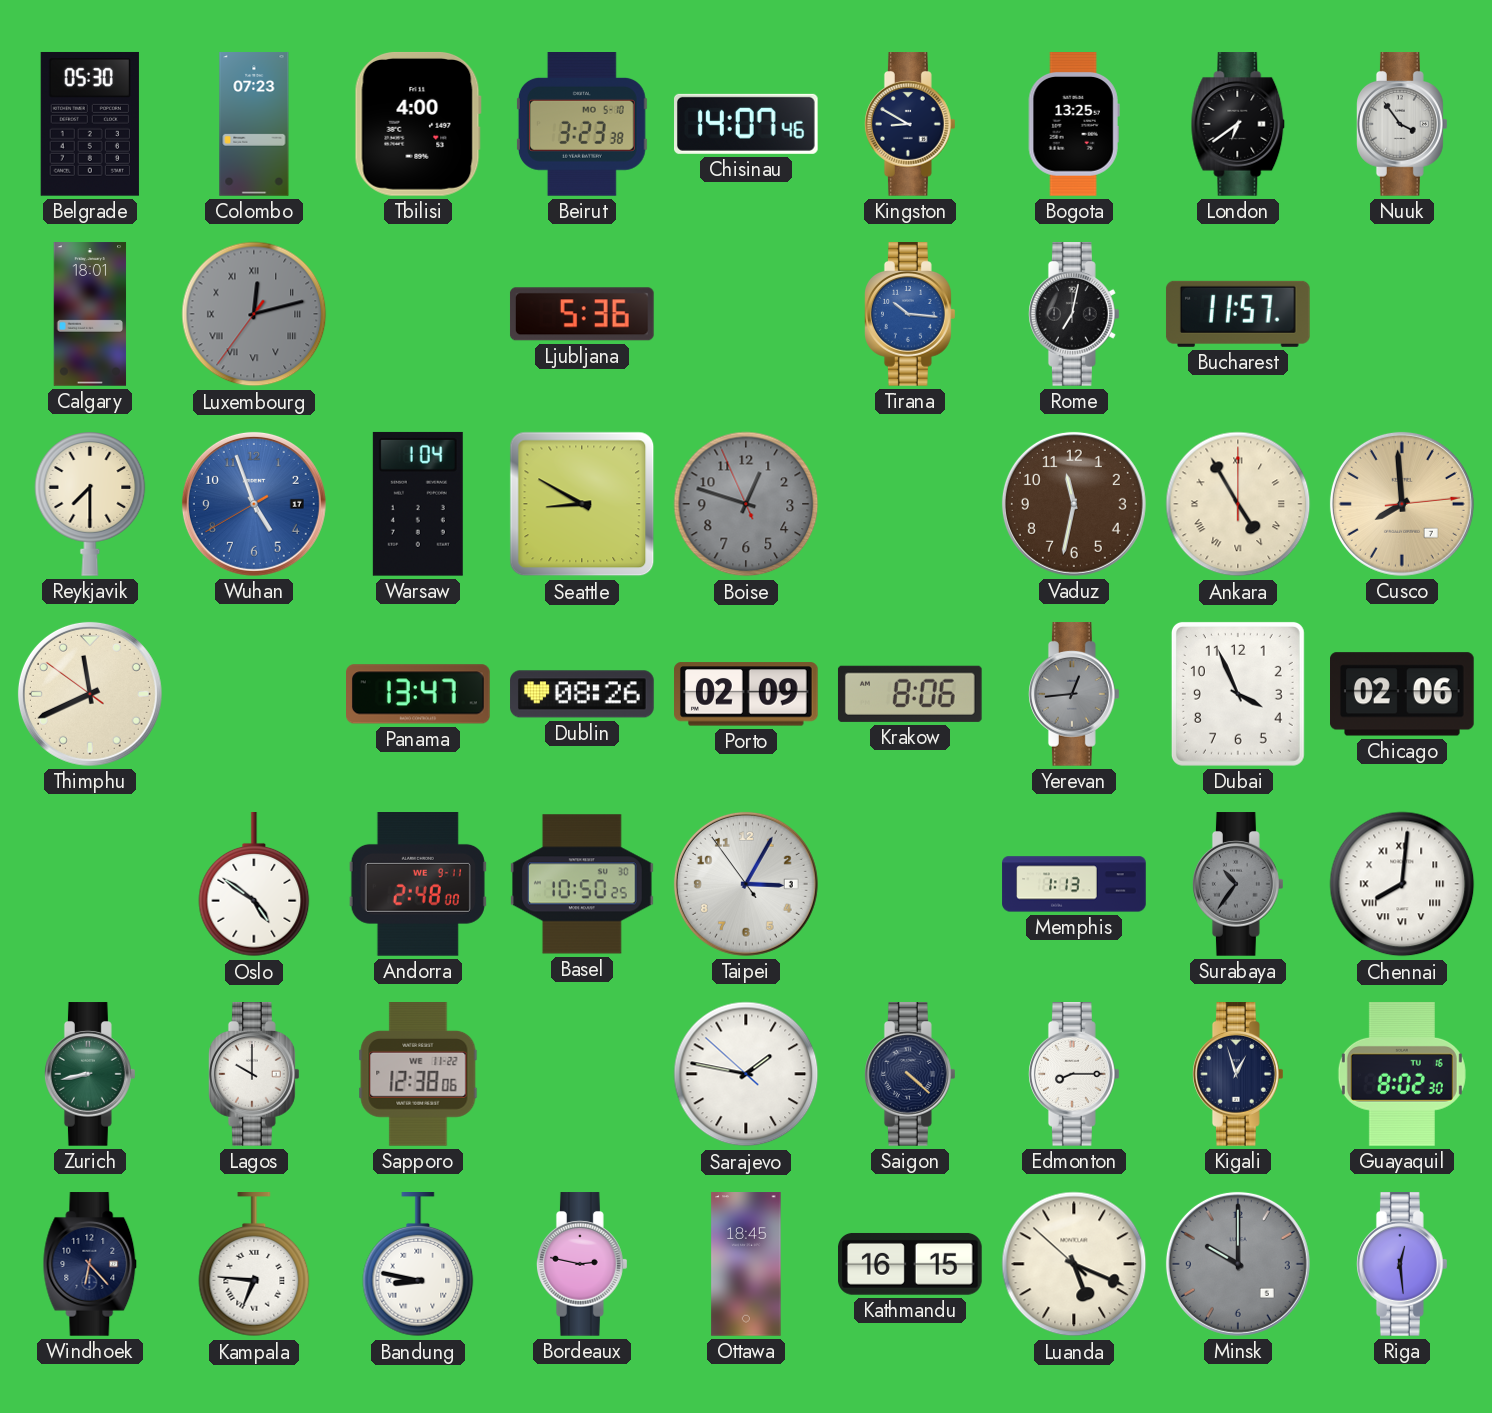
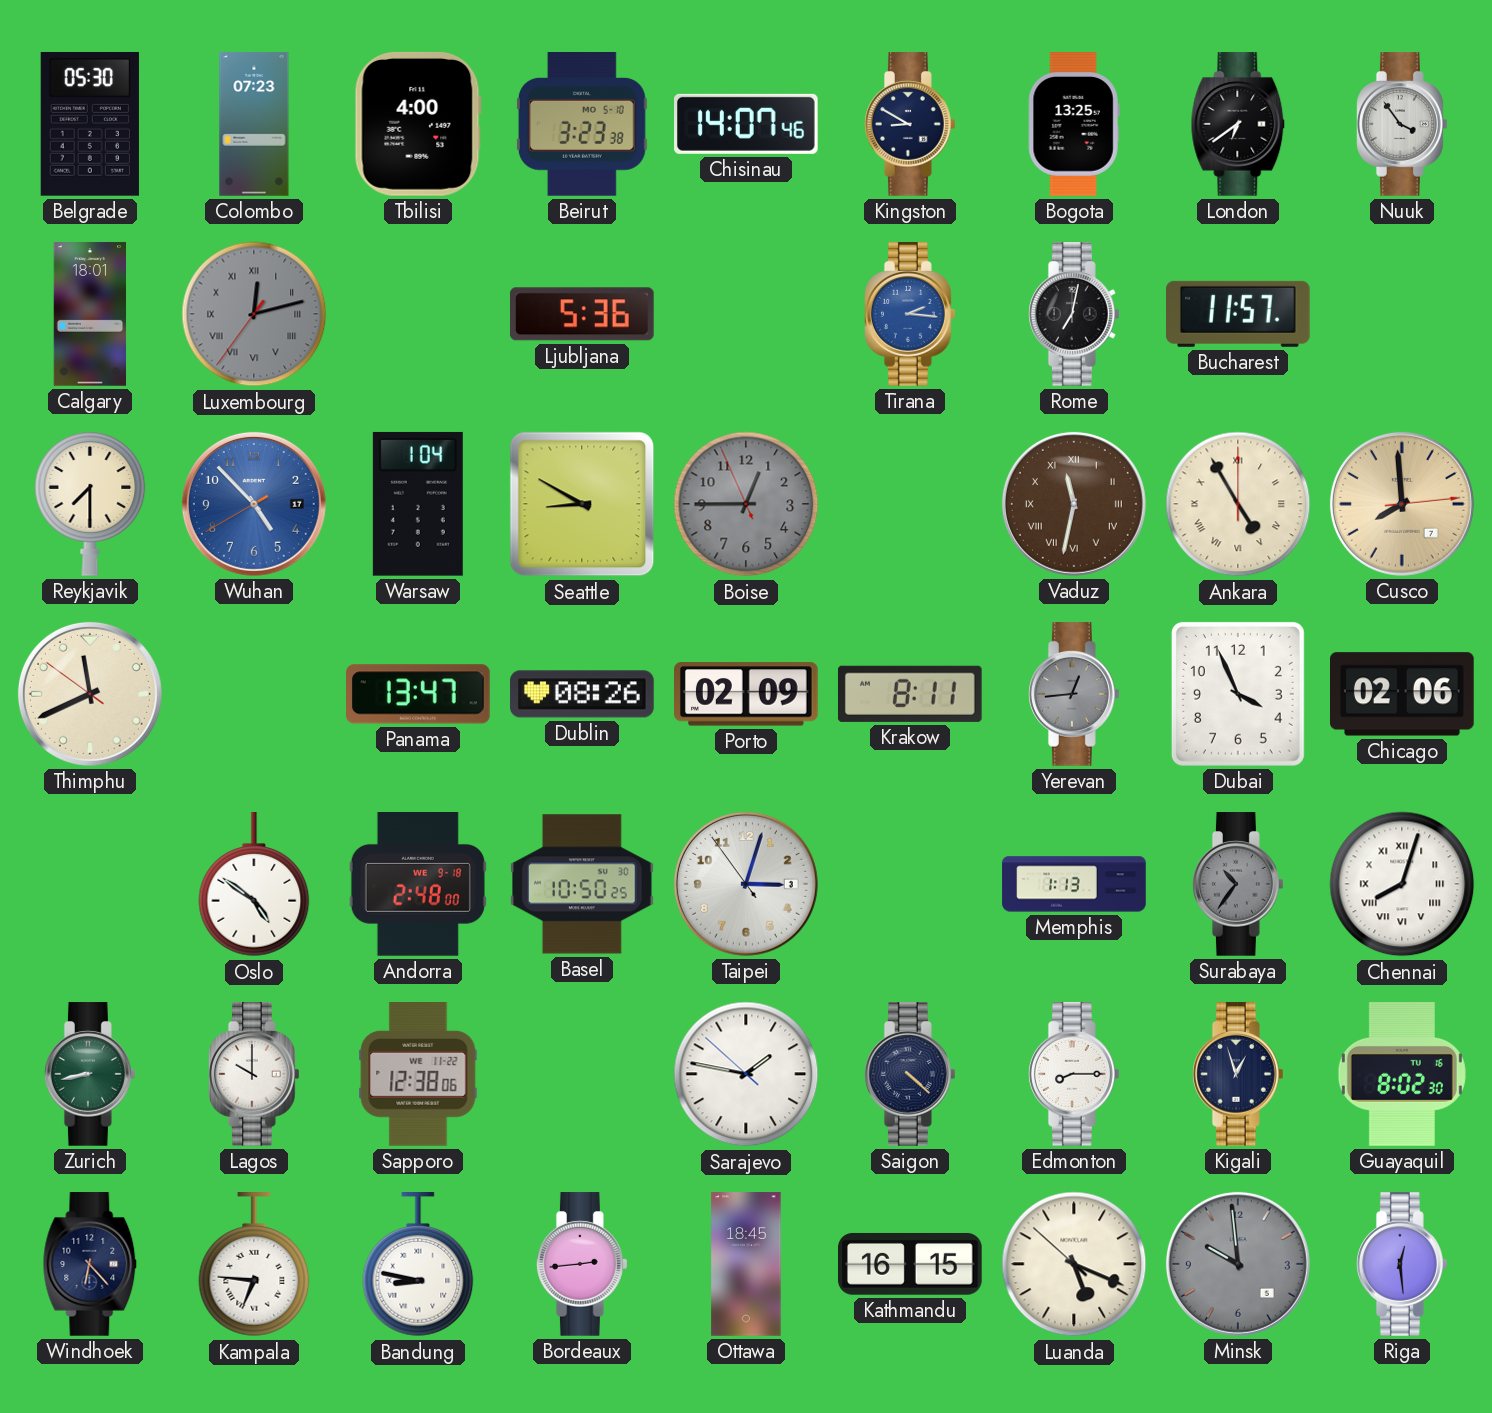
Tirana: 10:16 -> 2:16 (911, 314)
Wuhan: 4:56 -> 4:52 (254, 504)
Boise: 12:47 -> 12:44 (746, 504)
Vaduz numerals: Arabic -> Roman (1074, 504)
Krakow: 8:06 -> 8:11 (910, 694)
Andorra date: WE 9-11 -> WE 9-18 (418, 885)
Taipei: 3:04 -> 3:02 (746, 884)
Chennai: 8:01 -> 8:03 (1402, 884)
Bordeaux: 2:47 -> 2:44 (583, 1264)
Minsk: 10:00 -> 9:59 (1238, 1264)
